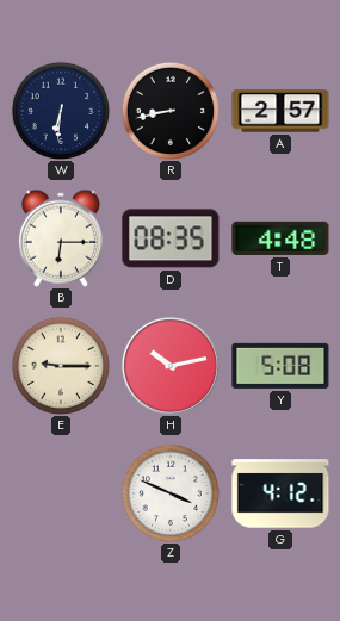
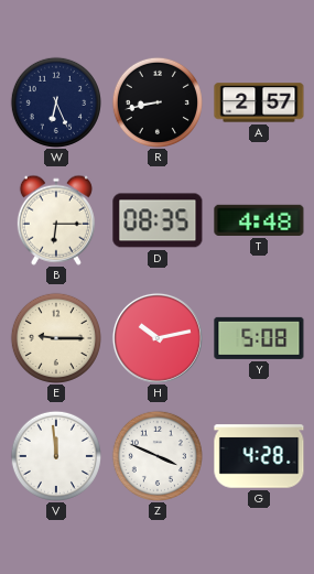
W: 6:31 -> 6:26 (56, 102)
V: none -> 11:59 (56, 456)
G: 4:12 -> 4:28 (259, 456)
